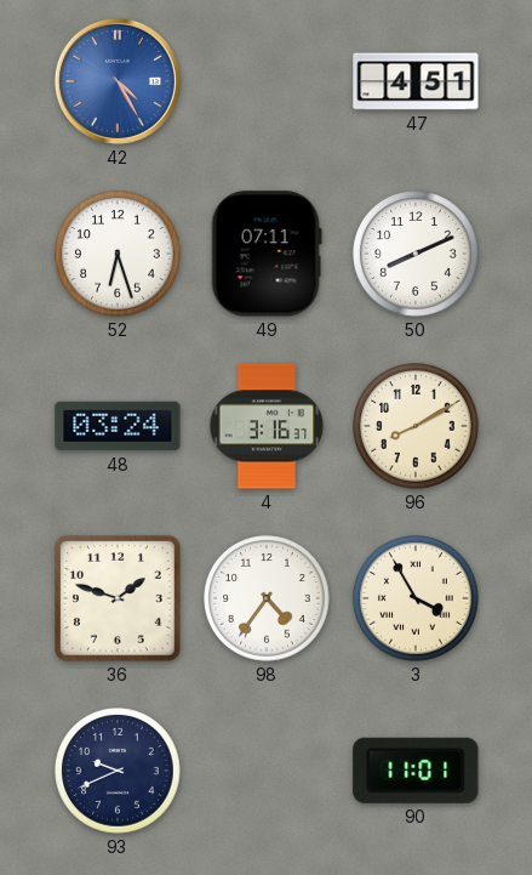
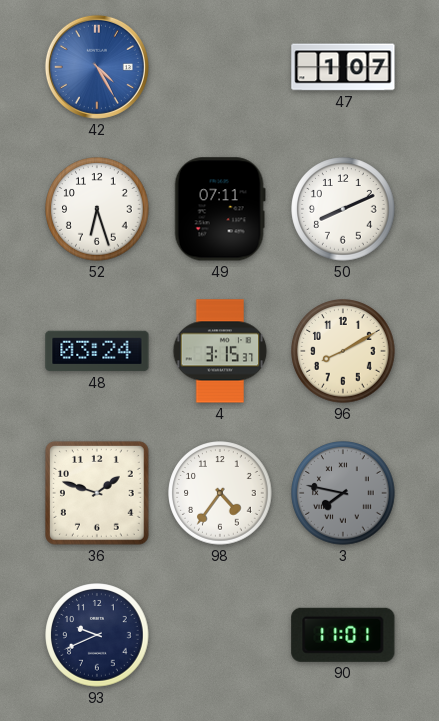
47: 4:51 -> 1:07 (343, 67)
4: 3:16 -> 3:15 (220, 351)
3: 3:55 -> 7:47 (343, 493)
3 dial: cream -> grey (343, 493)
